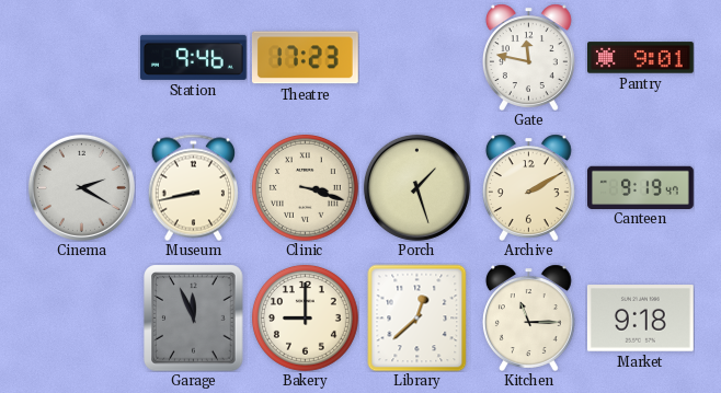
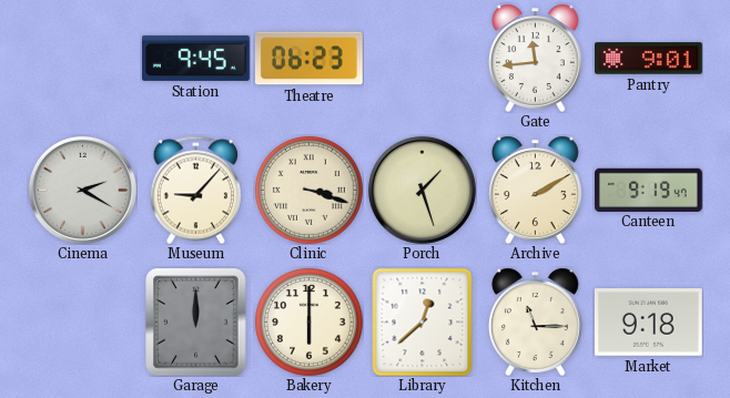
Station: 9:46 -> 9:45 (195, 58)
Theatre: 17:23 -> 06:23 (308, 59)
Gate: 11:47 -> 11:44 (535, 58)
Museum: 8:43 -> 9:07 (195, 190)
Garage: 11:56 -> 12:00 (196, 322)
Bakery: 9:00 -> 6:00 (308, 322)
